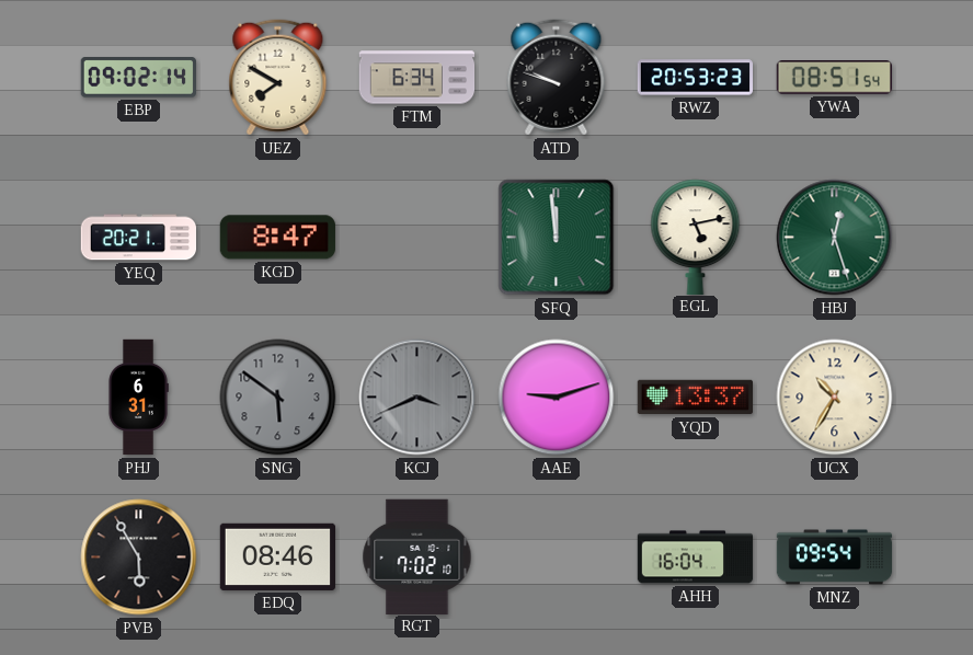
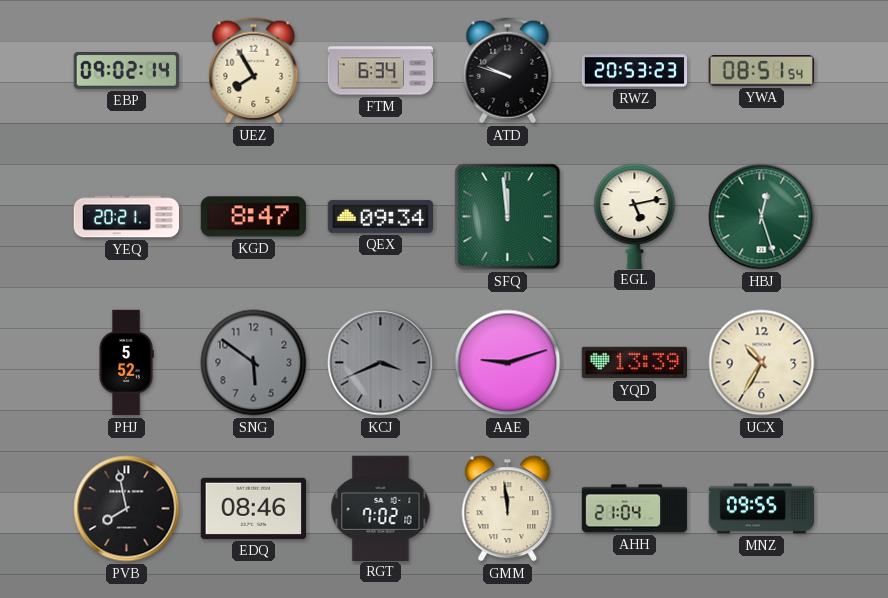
UEZ: 7:50 -> 7:55 (254, 71)
QEX: none -> 09:34 (380, 216)
PHJ: 6:31 -> 5:52 (126, 363)
YQD: 13:37 -> 13:39 (634, 363)
PVB: 5:55 -> 7:58 (127, 509)
GMM: none -> 11:59 (508, 509)
AHH: 16:04 -> 21:04 (635, 509)
MNZ: 09:54 -> 09:55 (762, 509)
